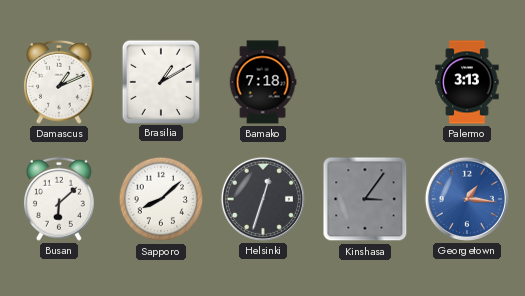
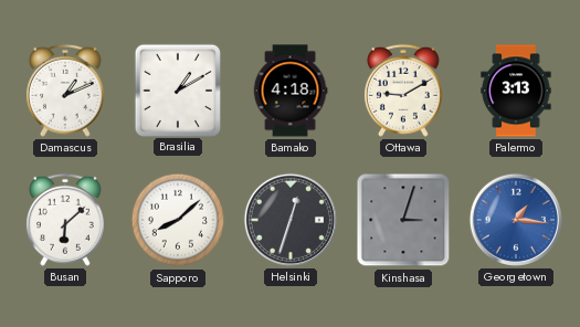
Bamako: 7:18 -> 4:18 (291, 91)
Ottawa: none -> 9:10 (403, 91)
Kinshasa: 3:06 -> 3:03 (403, 220)
